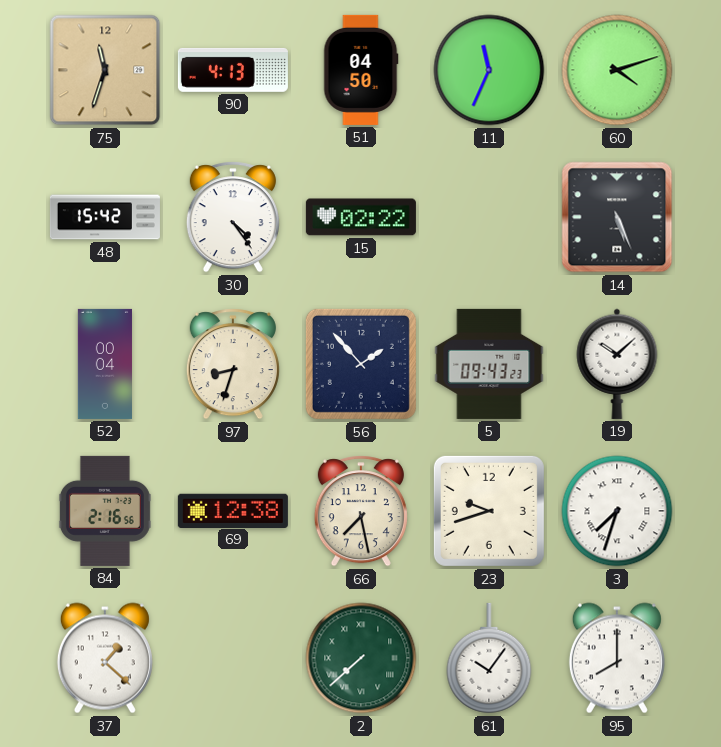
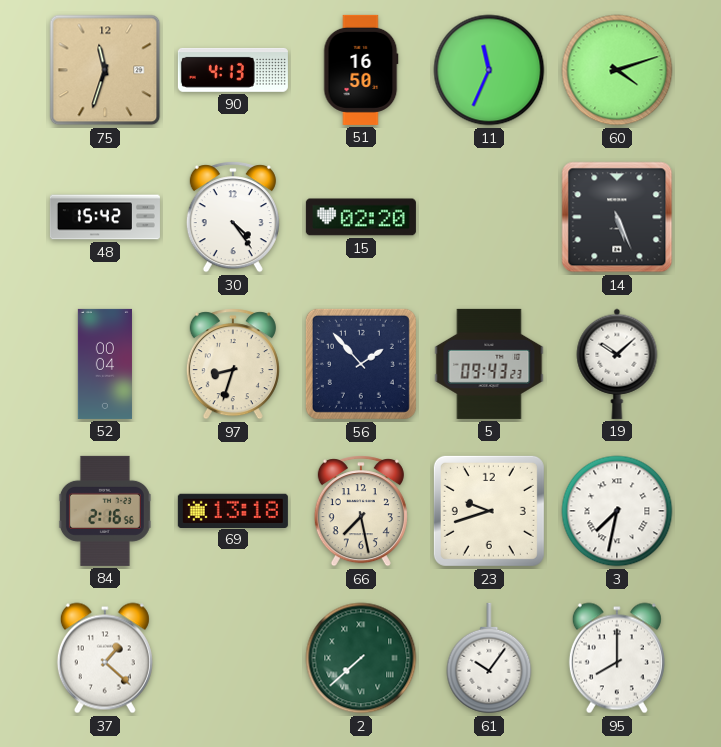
51: 04:50 -> 16:50 (361, 70)
15: 02:22 -> 02:20 (361, 217)
69: 12:38 -> 13:18 (233, 510)
3: 7:33 -> 7:32 (617, 511)
